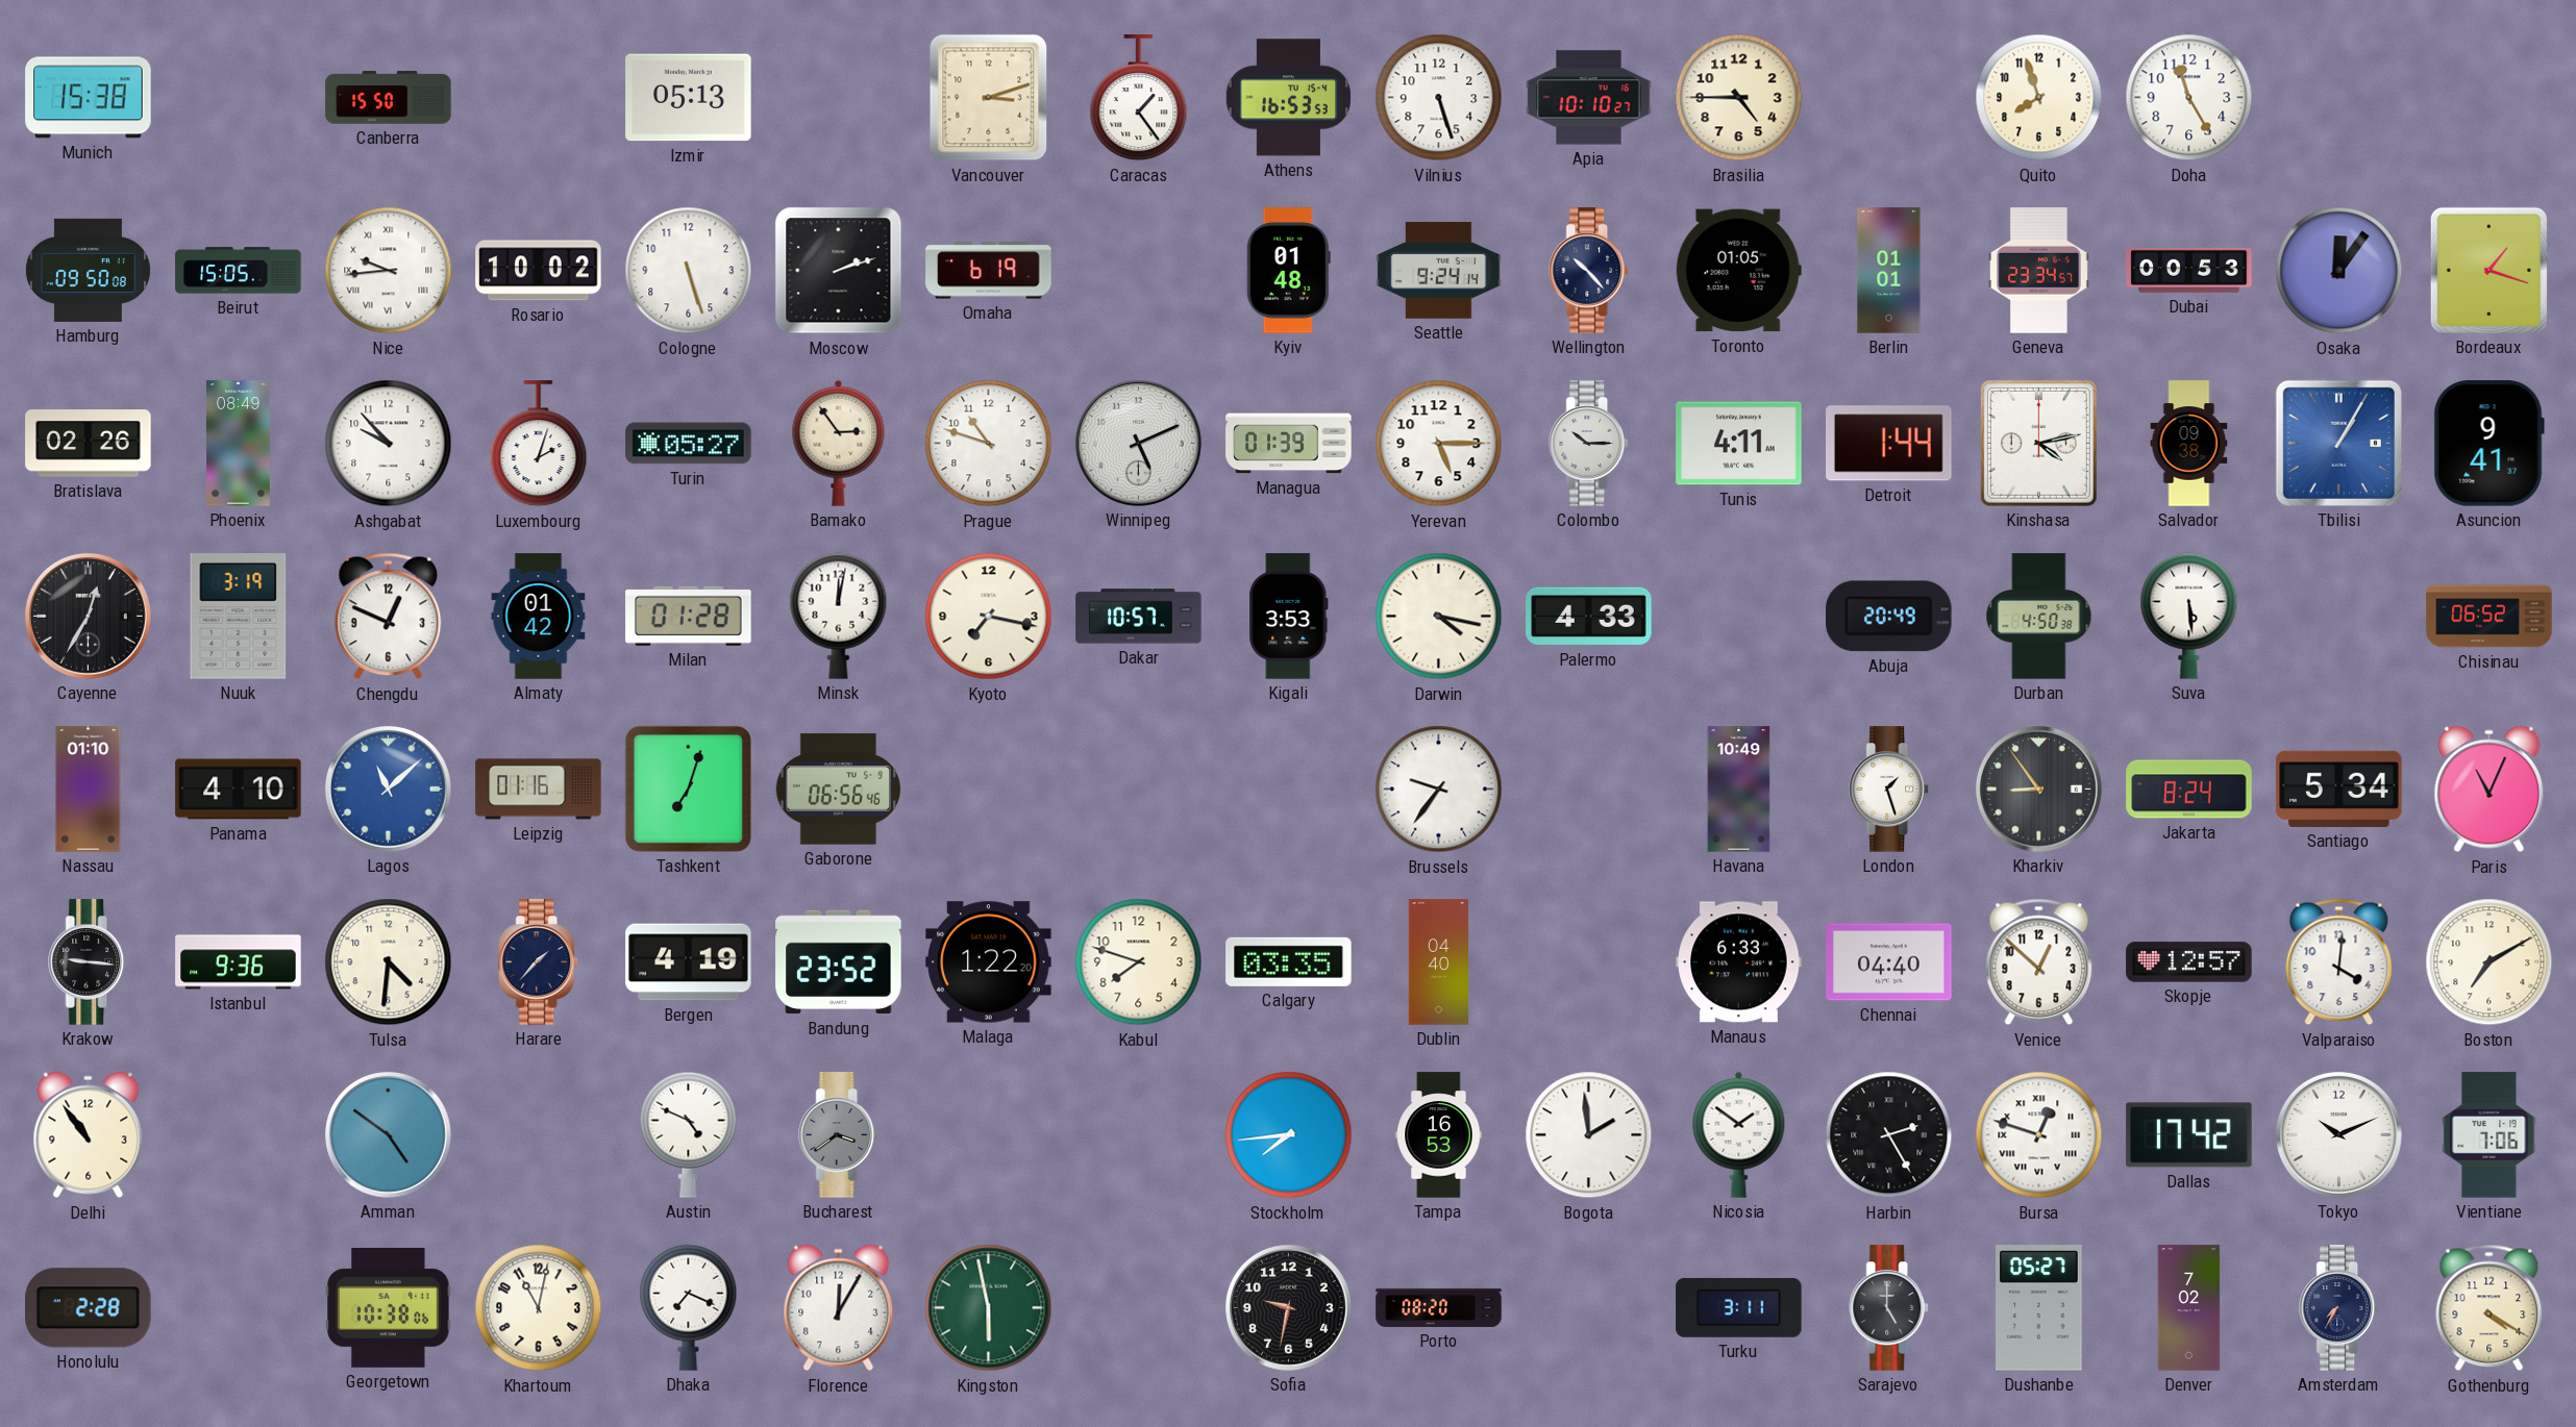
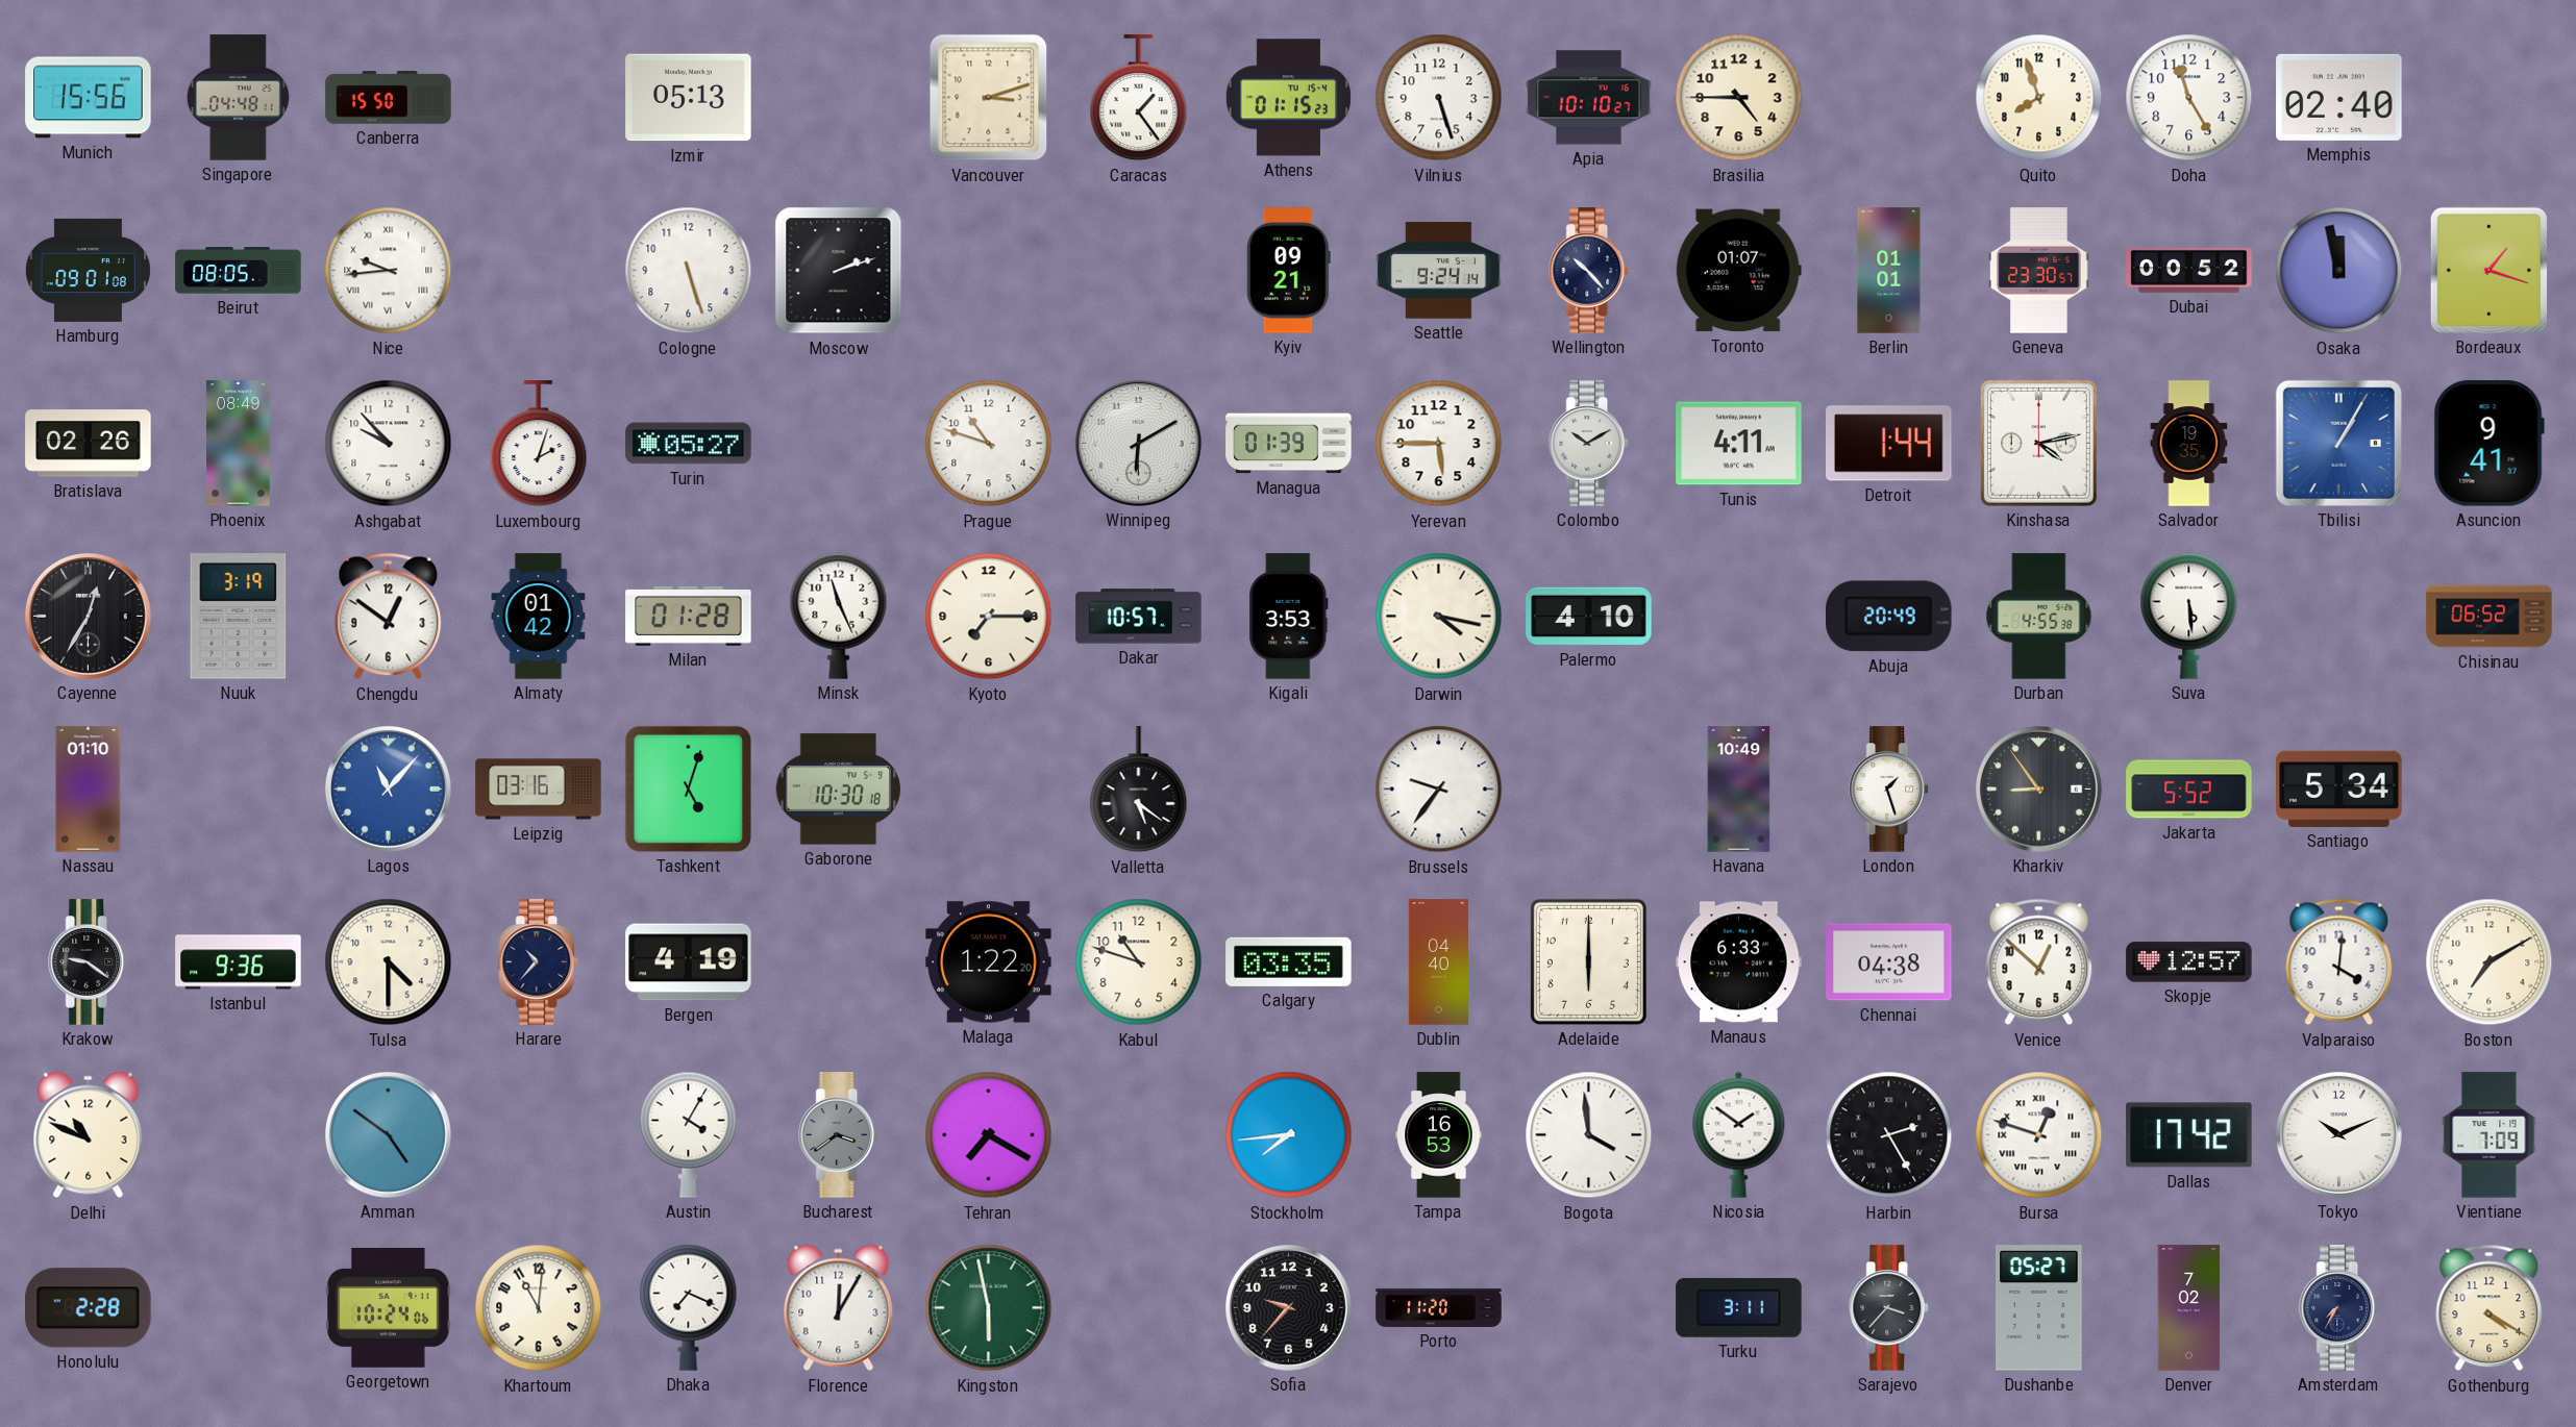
Munich: 15:38 -> 15:56 (89, 98)
Singapore: none -> 04:48 (238, 98)
Athens: 16:53 -> 01:15 (1288, 98)
Memphis: none -> 02:40 (2339, 97)
Hamburg: 09:50 -> 09:01 (88, 270)
Beirut: 15:05 -> 08:05 (239, 271)
Rosario: 10:02 -> none (539, 271)
Omaha: 6:19 -> none (989, 271)
Kyiv: 01:48 -> 09:21 (1288, 271)
Toronto: 01:05 -> 01:07 (1738, 271)
Geneva: 23:34 -> 23:30 (2039, 271)
Dubai: 00:53 -> 00:52 (2189, 270)
Osaka: 12:06 -> 11:58 (2339, 271)
Bamako: 2:54 -> none (839, 443)
Winnipeg: 5:11 -> 6:10 (1138, 443)
Yerevan: 5:15 -> 5:45 (1439, 444)
Colombo: 10:15 -> 10:10 (1589, 444)
Salvador: 09:38 -> 19:35 (2189, 444)
Chengdu: 12:49 -> 12:51 (389, 617)
Minsk: 12:02 -> 11:26 (839, 616)
Kyoto: 7:17 -> 7:15 (989, 617)
Palermo: 4:33 -> 4:10 (1589, 617)
Durban: 4:50 -> 4:55 (2039, 617)
Panama: 4:10 -> none (239, 790)
Lagos: 11:08 -> 11:07 (388, 788)
Leipzig: 01:16 -> 03:16 (539, 790)
Tashkent: 7:03 -> 5:03 (688, 788)
Gaborone: 06:56 -> 10:30 (838, 790)
Valletta: none -> 5:21 (1139, 790)
Jakarta: 8:24 -> 5:52 (2189, 790)
Paris: 11:04 -> none (2490, 790)
Krakow: 9:16 -> 9:21 (89, 962)
Tulsa: 4:31 -> 4:30 (389, 962)
Harare: 1:37 -> 10:37 (539, 962)
Bandung: 23:52 -> none (839, 962)
Kabul: 7:48 -> 10:48 (1139, 962)
Adelaide: none -> 6:00 (1588, 961)
Chennai: 04:40 -> 04:38 (1889, 962)
Delhi: 10:54 -> 10:49 (89, 1135)
Austin: 4:49 -> 4:05 (689, 1134)
Tehran: none -> 7:20 (989, 1135)
Bogota: 1:59 -> 3:59 (1589, 1135)
Vientiane: 7:06 -> 7:09 (2490, 1135)
Georgetown: 10:38 -> 10:24 (389, 1308)
Khartoum: 11:02 -> 11:01 (539, 1308)
Sofia: 9:32 -> 9:37 (1288, 1307)
Porto: 08:20 -> 11:20 (1439, 1307)
Sarajevo: 5:00 -> 3:37 (1889, 1308)
